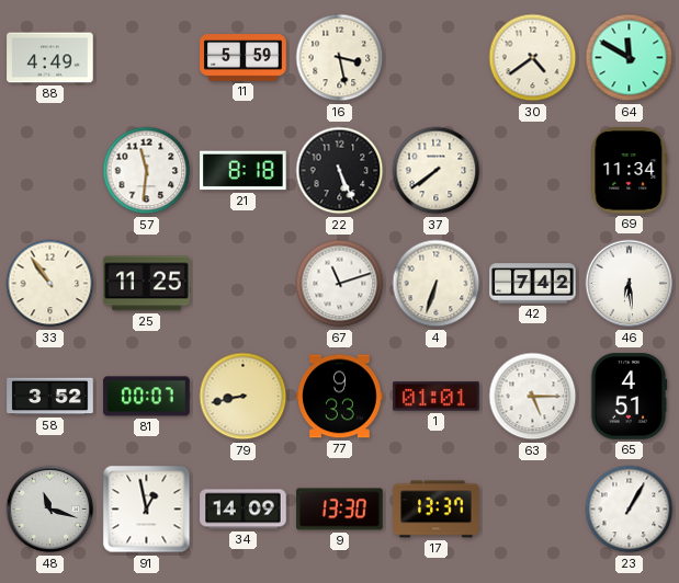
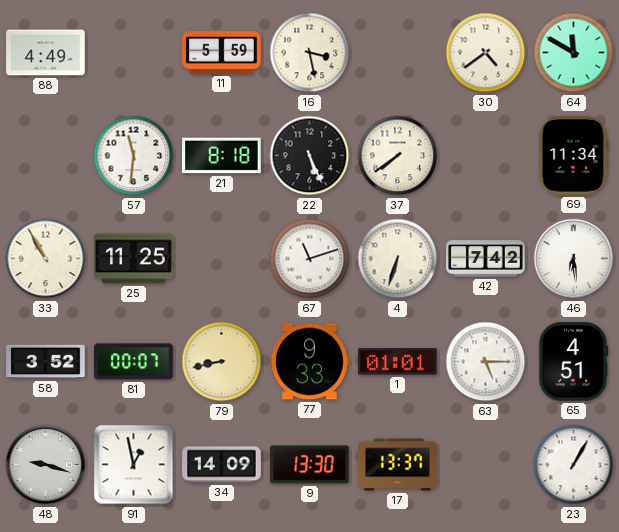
33: 10:54 -> 10:55 (46, 259)
48: 11:18 -> 9:18 (46, 465)
